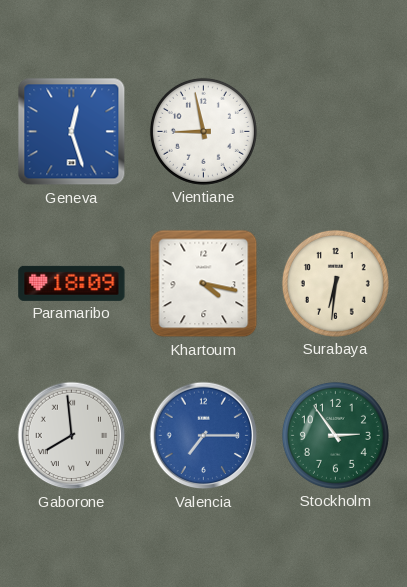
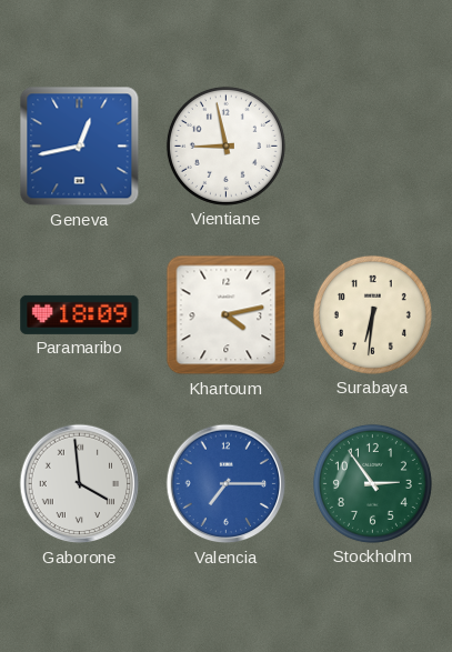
Geneva: 12:27 -> 12:43 (80, 147)
Khartoum: 4:17 -> 4:13 (227, 315)
Gaborone: 7:59 -> 3:59 (80, 484)
